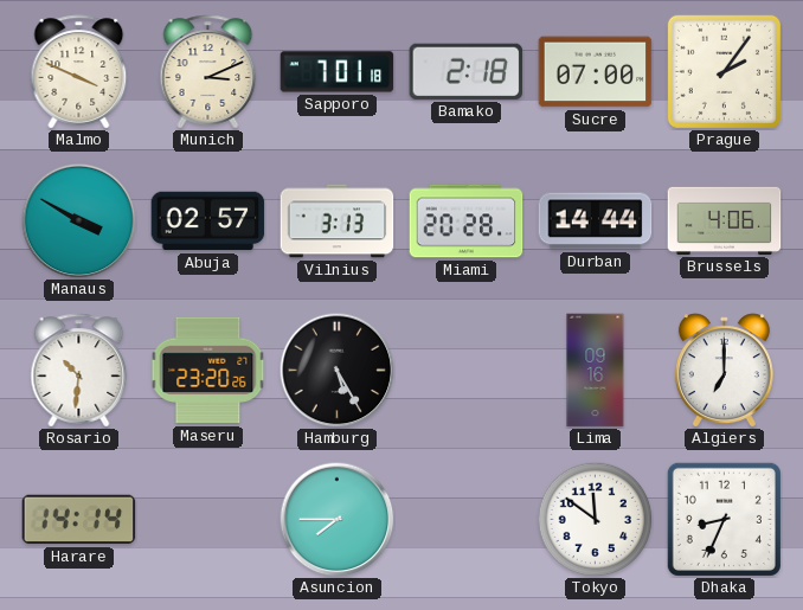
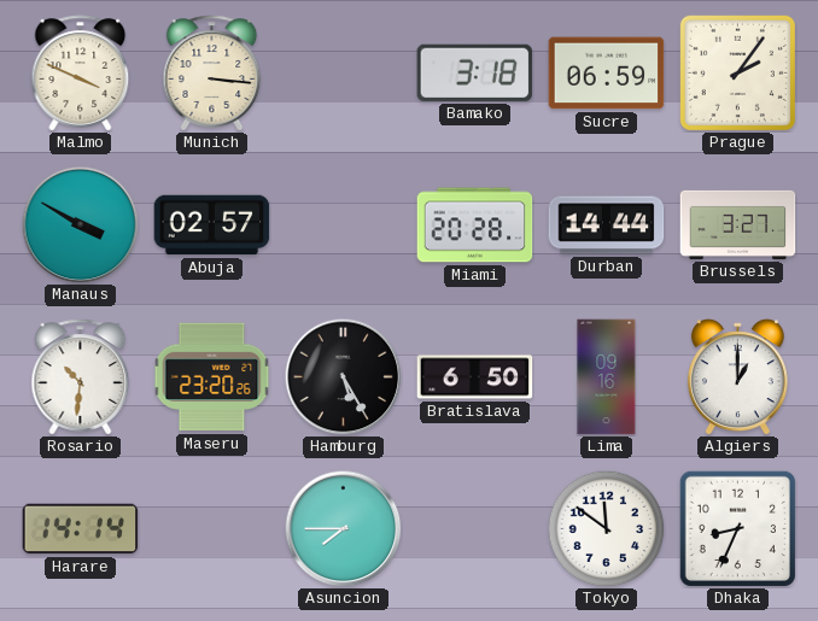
Munich: 3:11 -> 3:16 (212, 74)
Sapporo: 7:01 -> none (338, 72)
Bamako: 2:18 -> 3:18 (475, 72)
Sucre: 07:00 -> 06:59 (607, 74)
Vilnius: 3:13 -> none (338, 221)
Brussels: 4:06 -> 3:27 (738, 224)
Bratislava: none -> 6:50 (475, 377)
Algiers: 7:00 -> 1:00 (737, 377)
